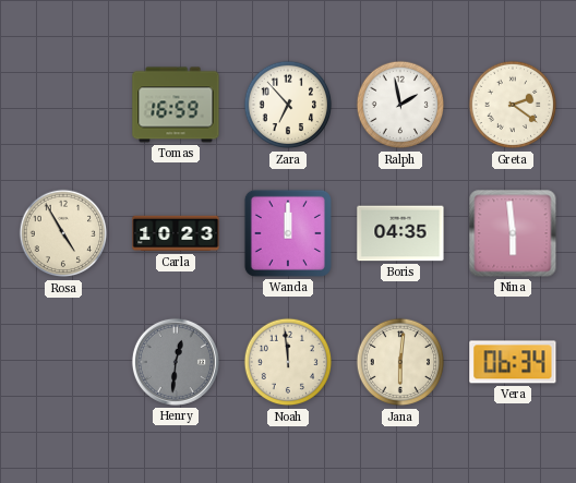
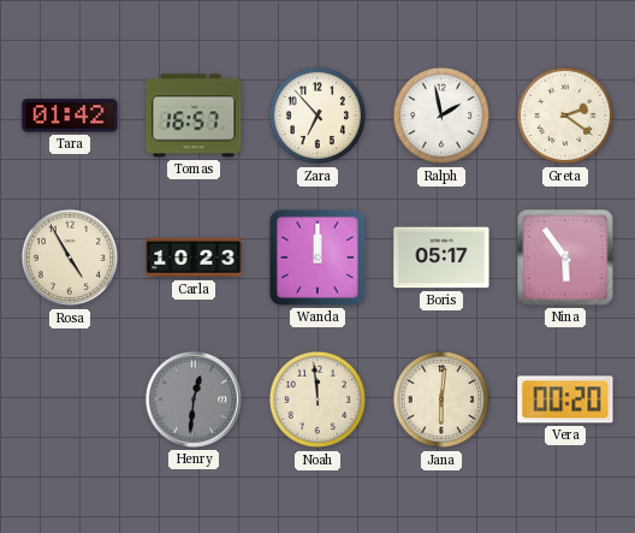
Tara: none -> 01:42 (70, 116)
Tomas: 16:59 -> 16:57 (194, 116)
Boris: 04:35 -> 05:17 (441, 257)
Nina: 5:59 -> 5:54 (565, 257)
Vera: 06:34 -> 00:20 (565, 399)
